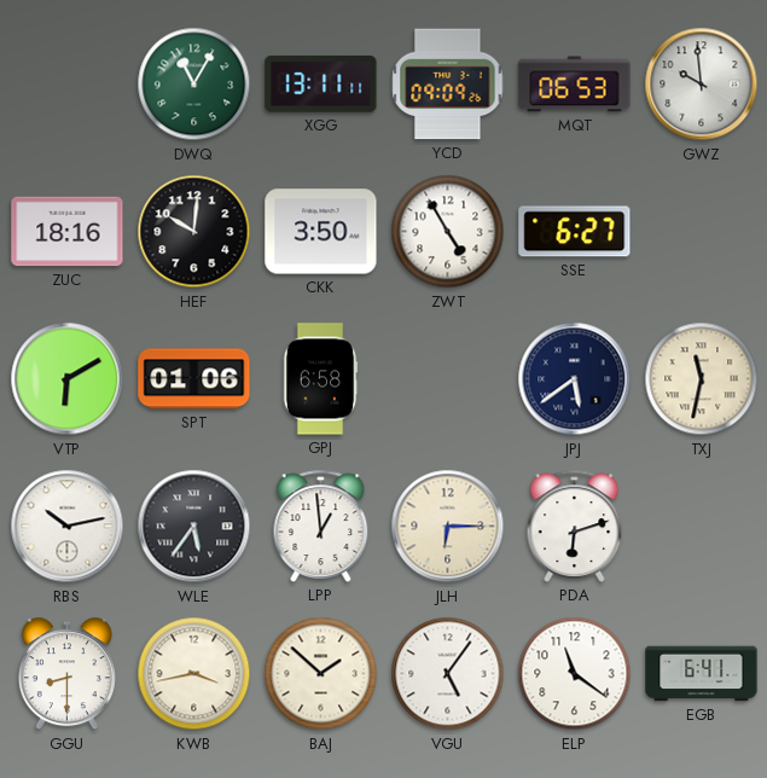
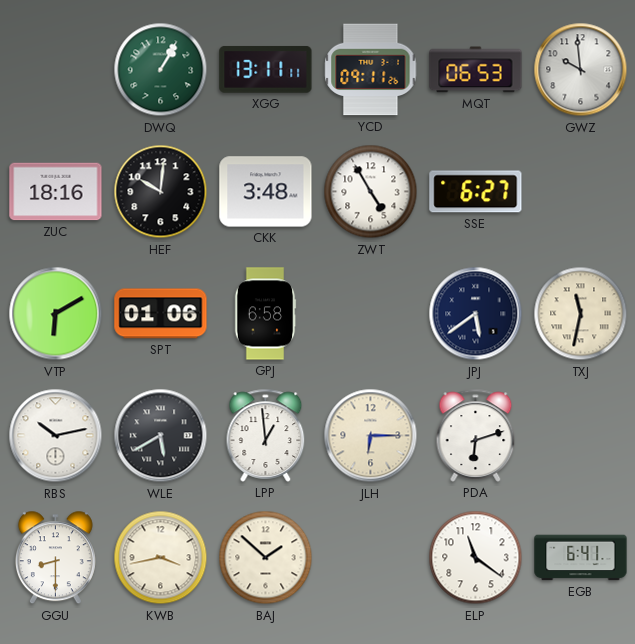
DWQ: 11:05 -> 1:05 (161, 70)
YCD: 09:09 -> 09:11 (371, 70)
CKK: 3:50 -> 3:48 (266, 192)
WLE: 5:36 -> 5:40 (161, 436)
VGU: 5:06 -> none (448, 674)
